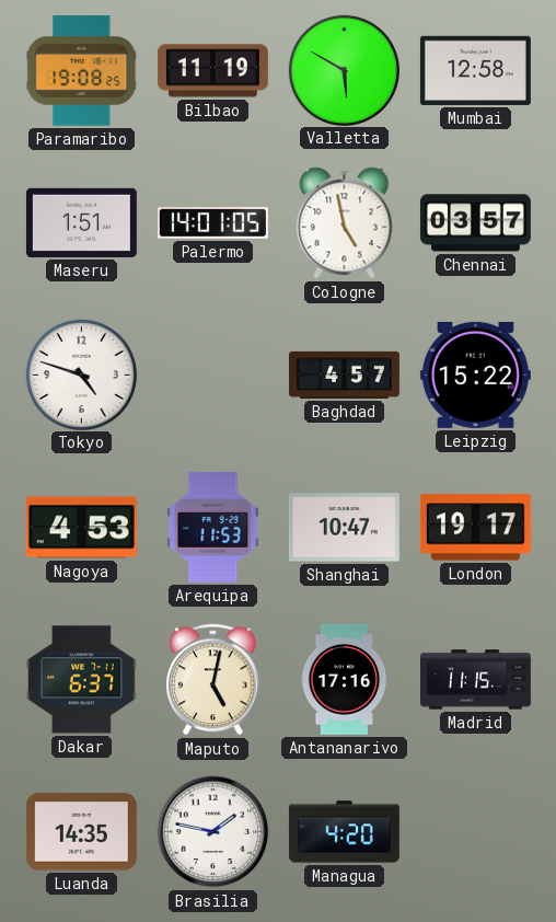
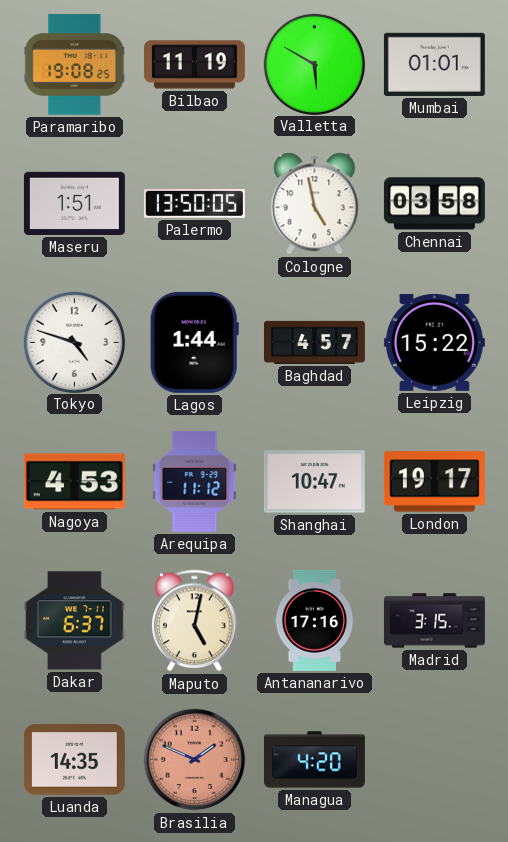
Mumbai: 12:58 -> 01:01 (434, 64)
Palermo: 14:01 -> 13:50 (194, 204)
Chennai: 03:57 -> 03:58 (434, 204)
Lagos: none -> 1:44 (194, 342)
Arequipa: 11:53 -> 11:12 (195, 481)
Madrid: 11:15 -> 3:15 (434, 621)
Brasilia: 1:47 -> 1:49 (195, 760)
Brasilia dial: white -> salmon (195, 760)
